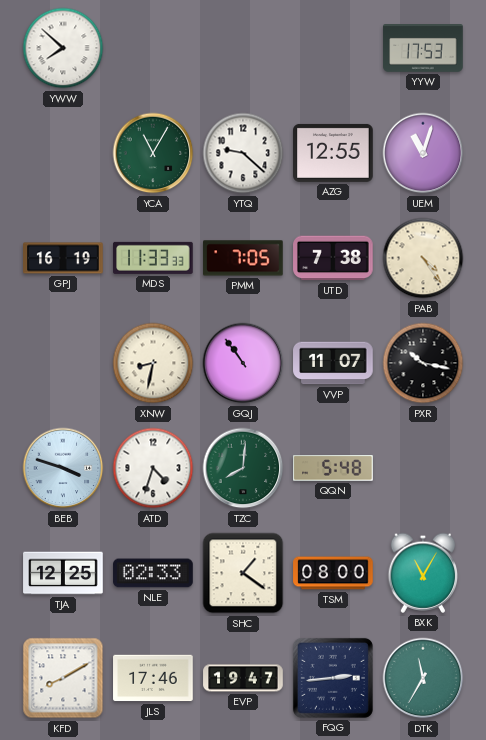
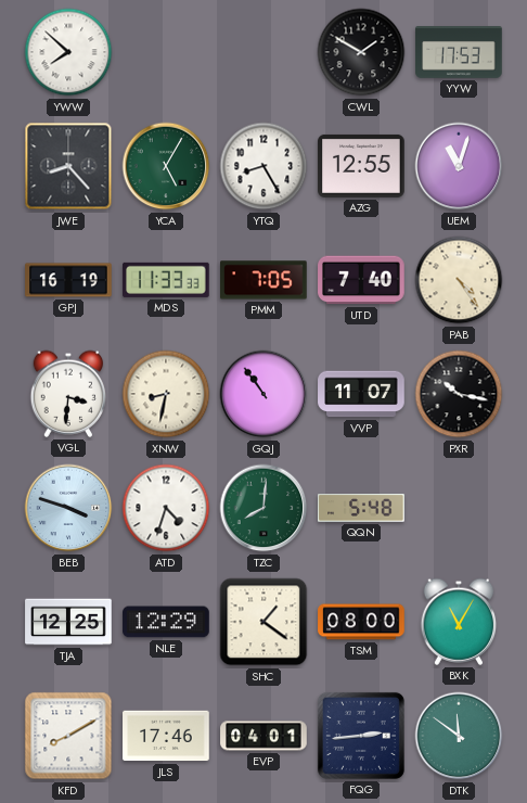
CWL: none -> 1:50 (361, 52)
JWE: none -> 8:23 (68, 166)
YCA: 11:05 -> 5:05 (166, 166)
YTQ: 9:22 -> 8:25 (263, 166)
UTD: 7:38 -> 7:40 (361, 280)
VGL: none -> 3:31 (68, 394)
NLE: 02:33 -> 12:29 (166, 622)
EVP: 19:47 -> 04:01 (263, 736)
DTK: 11:35 -> 11:51 (459, 736)
